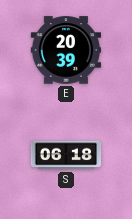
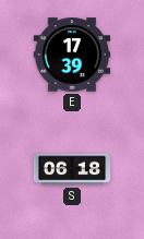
E: 20:39 -> 17:39 (72, 55)
